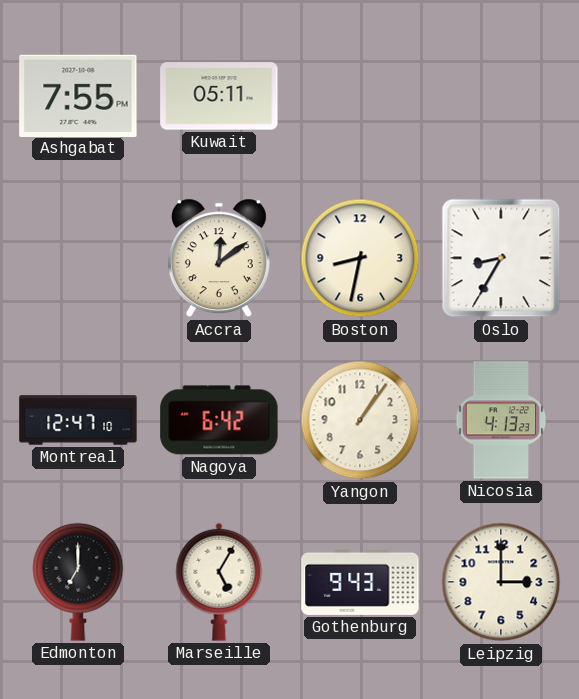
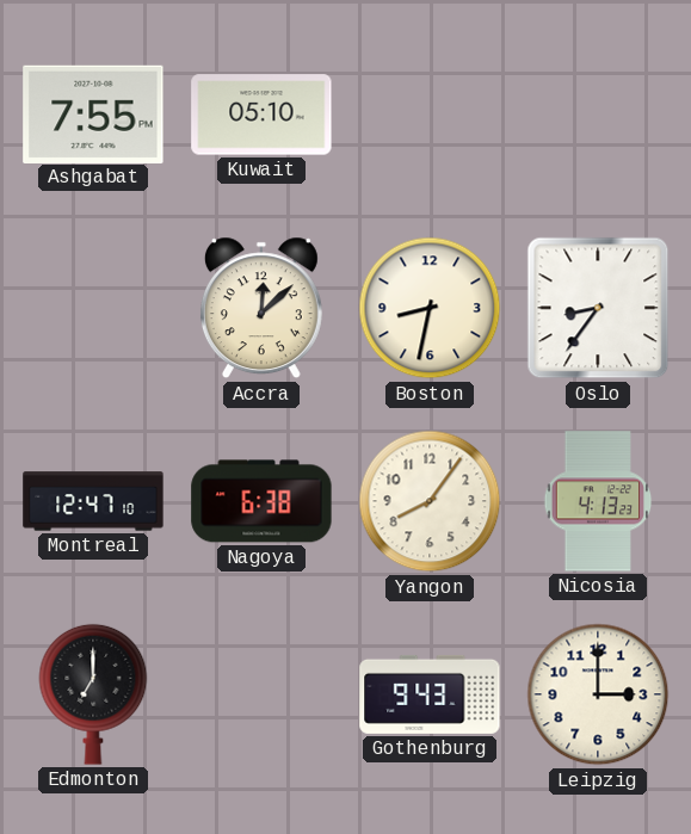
Kuwait: 05:11 -> 05:10 (261, 115)
Accra: 12:09 -> 12:08 (261, 308)
Oslo: 8:35 -> 8:36 (598, 308)
Nagoya: 6:42 -> 6:38 (261, 501)
Yangon: 1:06 -> 8:06 (430, 501)
Marseille: 5:05 -> none (219, 582)
